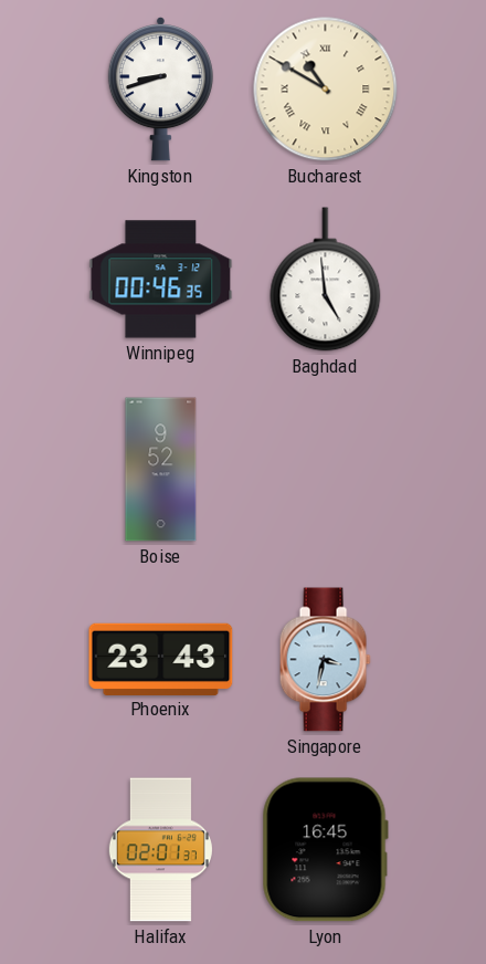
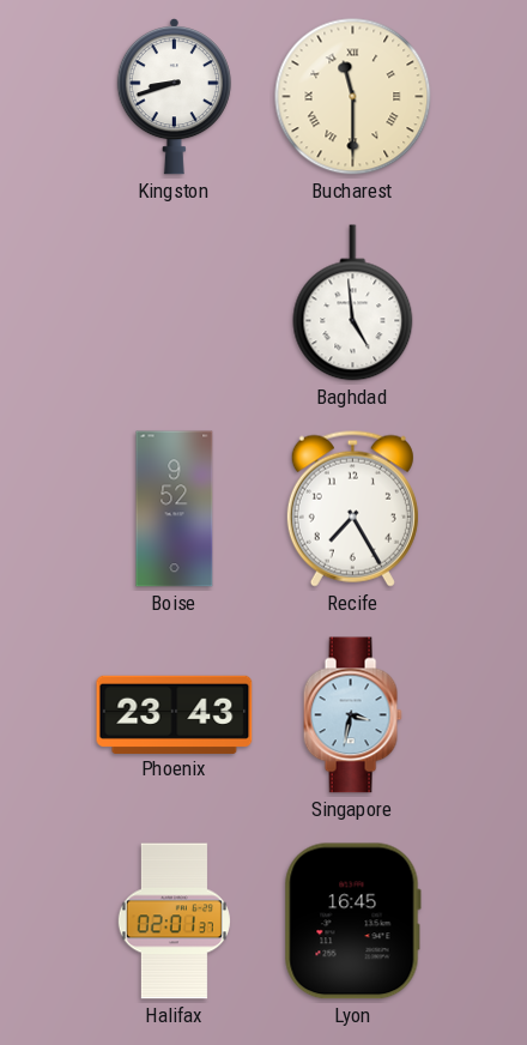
Bucharest: 10:50 -> 11:30 (353, 97)
Winnipeg: 00:46 -> none (161, 280)
Recife: none -> 7:25 (352, 508)
